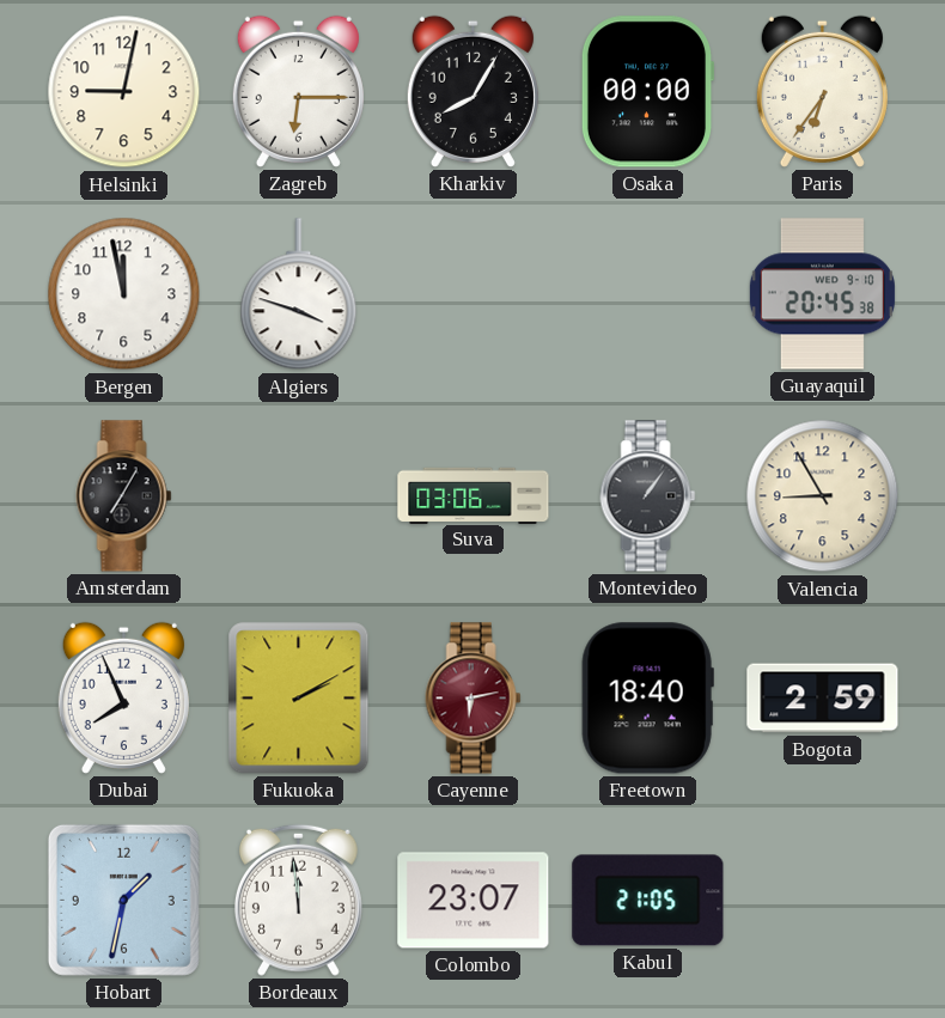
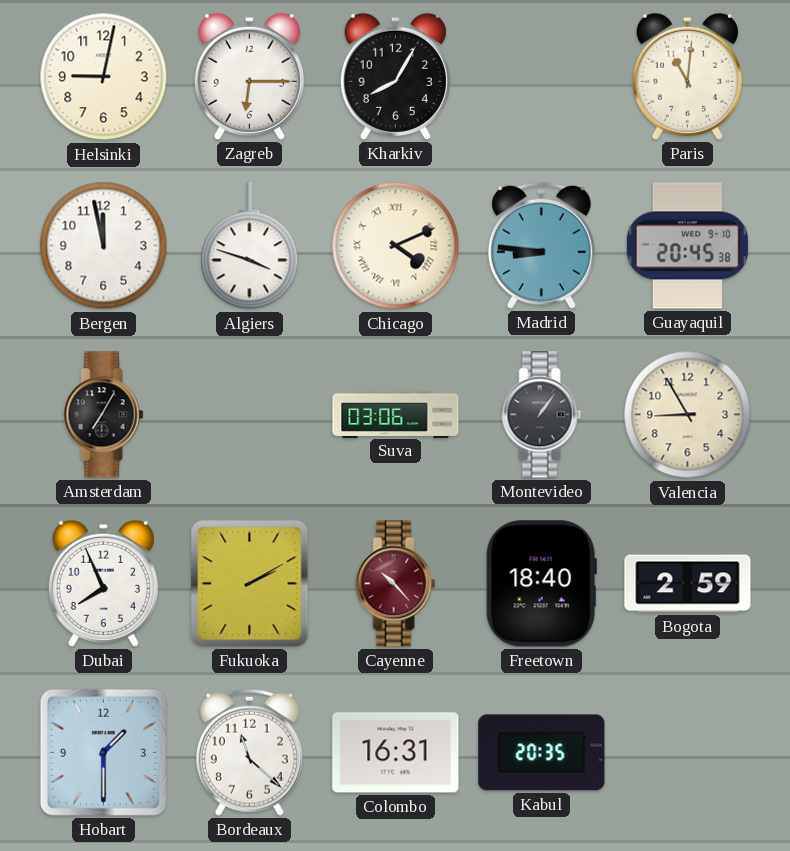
Osaka: 00:00 -> none (647, 92)
Paris: 6:36 -> 11:01 (687, 76)
Chicago: none -> 4:11 (396, 246)
Madrid: none -> 8:46 (541, 245)
Cayenne: 6:13 -> 10:23 (396, 584)
Hobart: 1:32 -> 1:30 (103, 752)
Bordeaux: 11:59 -> 11:22 (249, 752)
Colombo: 23:07 -> 16:31 (396, 753)
Kabul: 21:05 -> 20:35 (542, 753)
